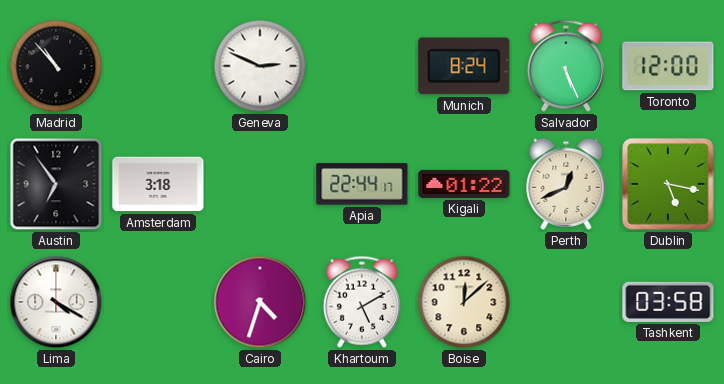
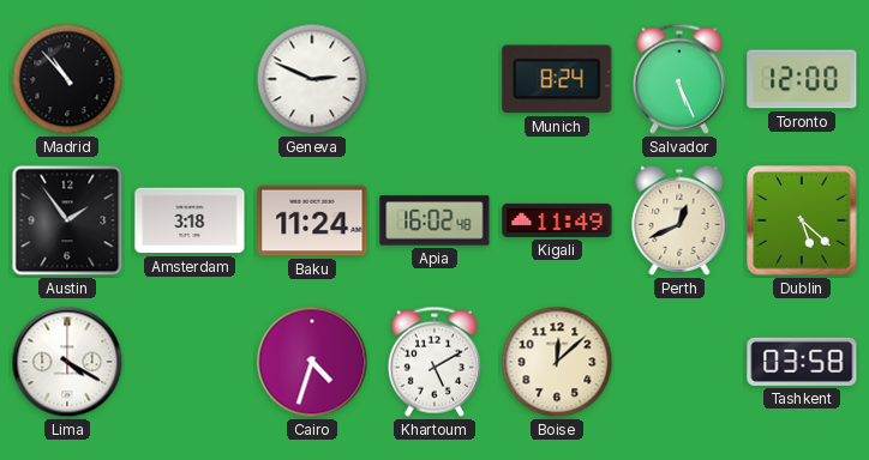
Austin: 6:54 -> 1:54 (67, 220)
Baku: none -> 11:24 (312, 220)
Apia: 22:44 -> 16:02 (434, 220)
Kigali: 01:22 -> 11:49 (557, 220)
Dublin: 5:17 -> 5:22 (802, 220)
